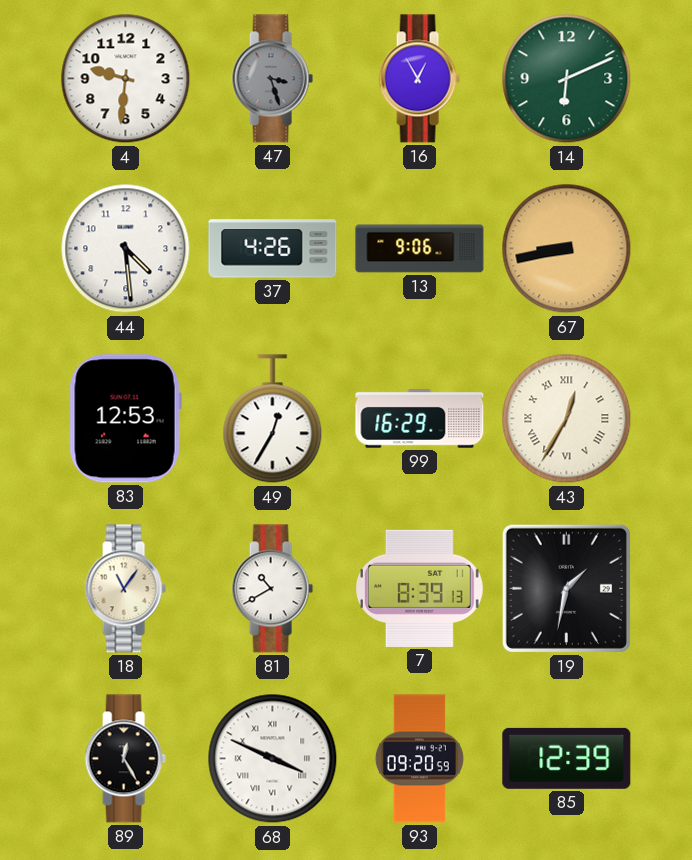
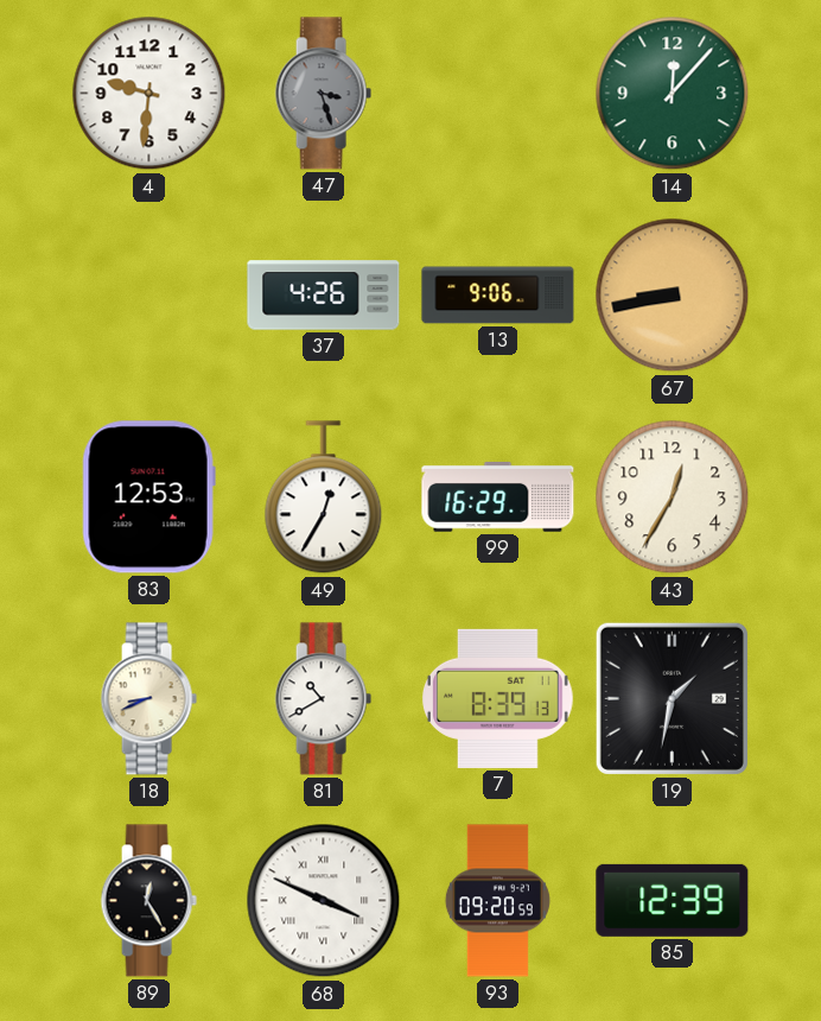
16: 12:55 -> none (419, 79)
14: 6:11 -> 12:07 (673, 94)
44: 4:29 -> none (126, 249)
43 numerals: Roman -> Arabic (673, 497)
18: 11:06 -> 8:41 (148, 699)
